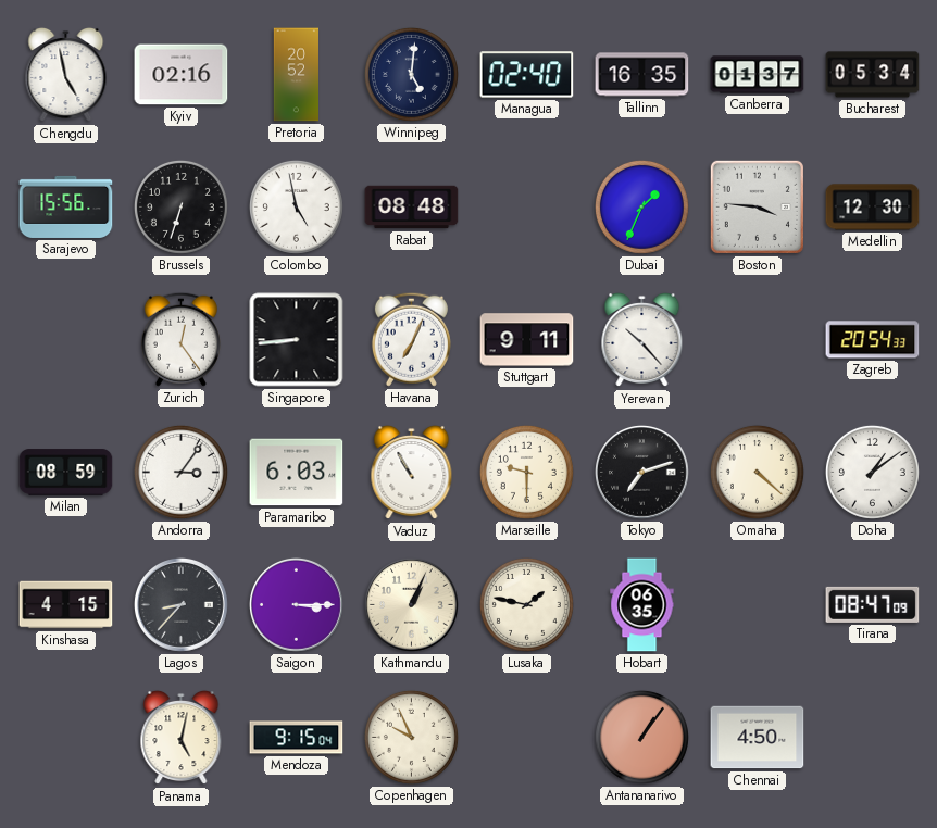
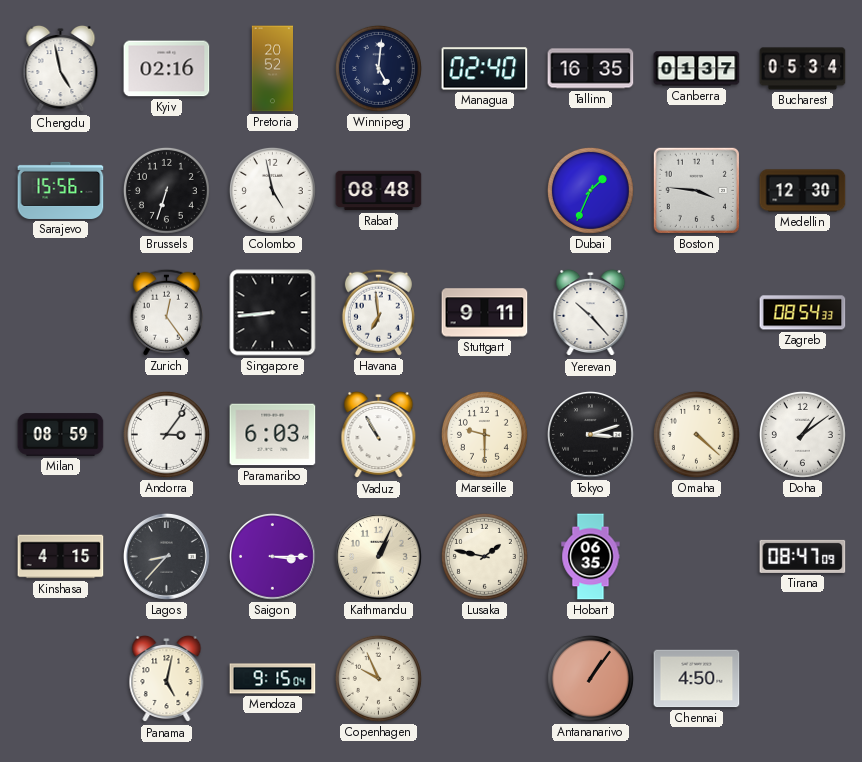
Havana: 7:04 -> 6:59 (378, 312)
Zagreb: 20:54 -> 08:54 (803, 313)
Tokyo: 7:12 -> 3:12 (590, 434)
